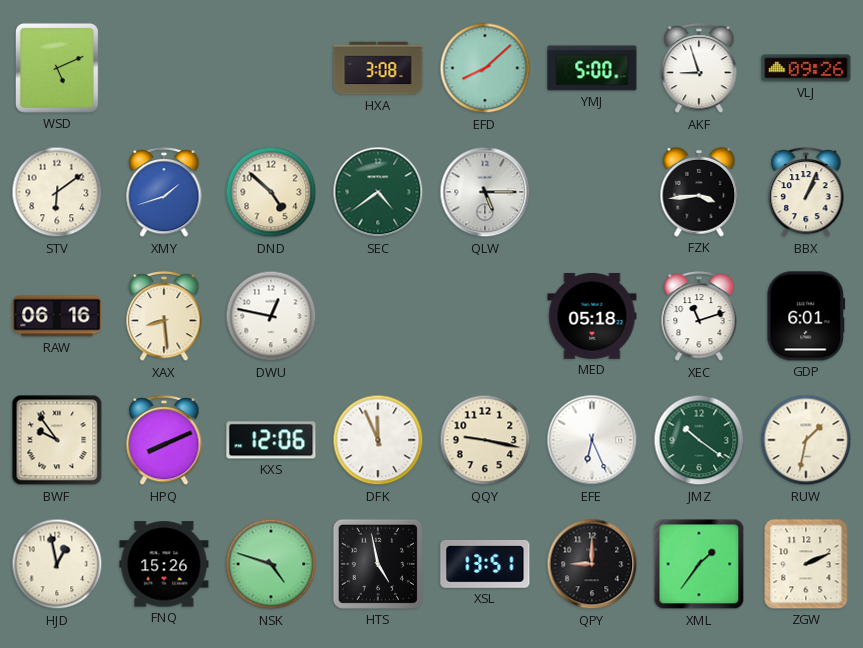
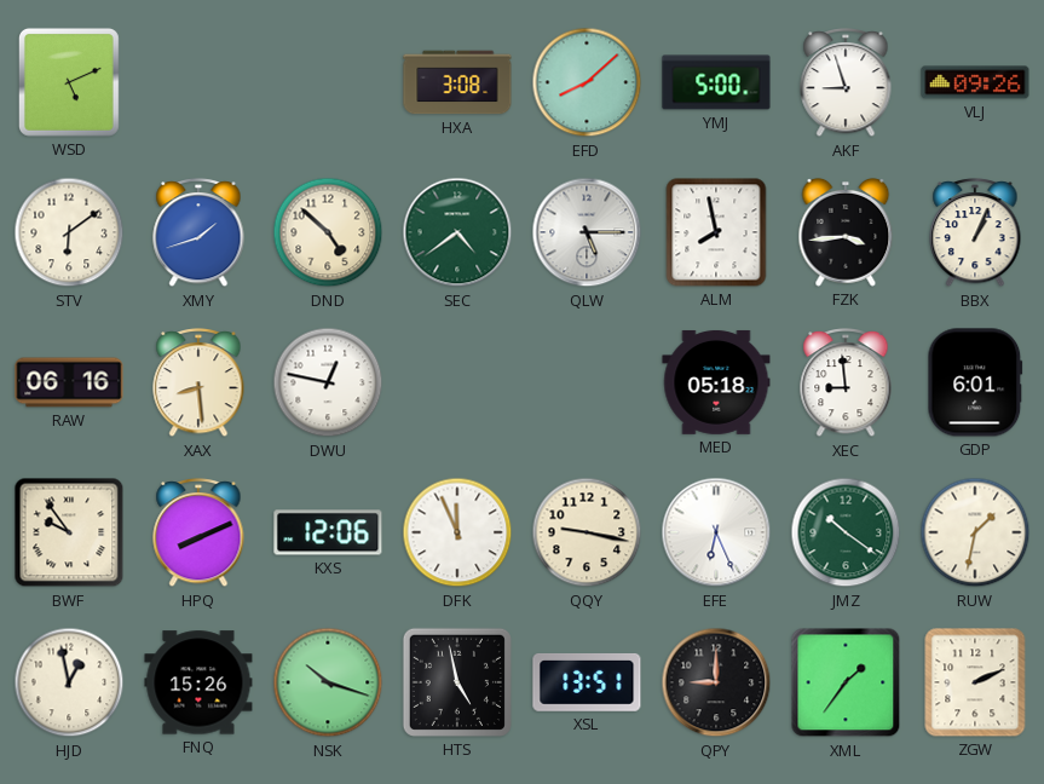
ALM: none -> 7:58 (716, 232)
XEC: 11:12 -> 8:59 (846, 382)
NSK: 4:48 -> 10:18 (328, 682)
